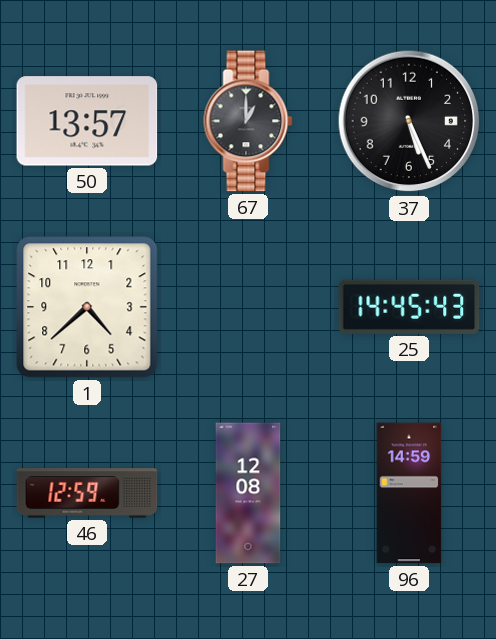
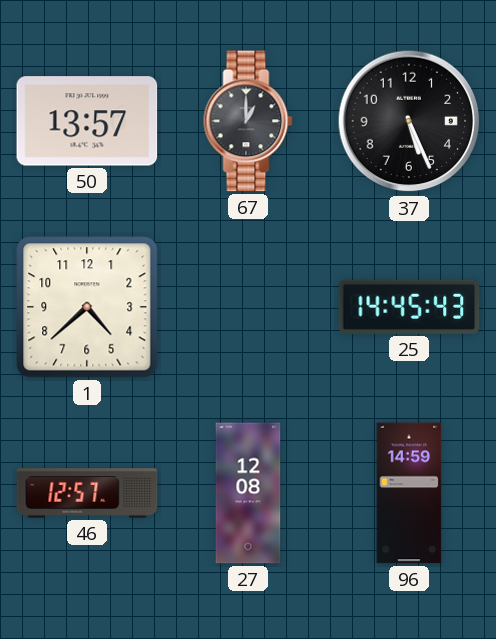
46: 12:59 -> 12:57 (87, 493)
